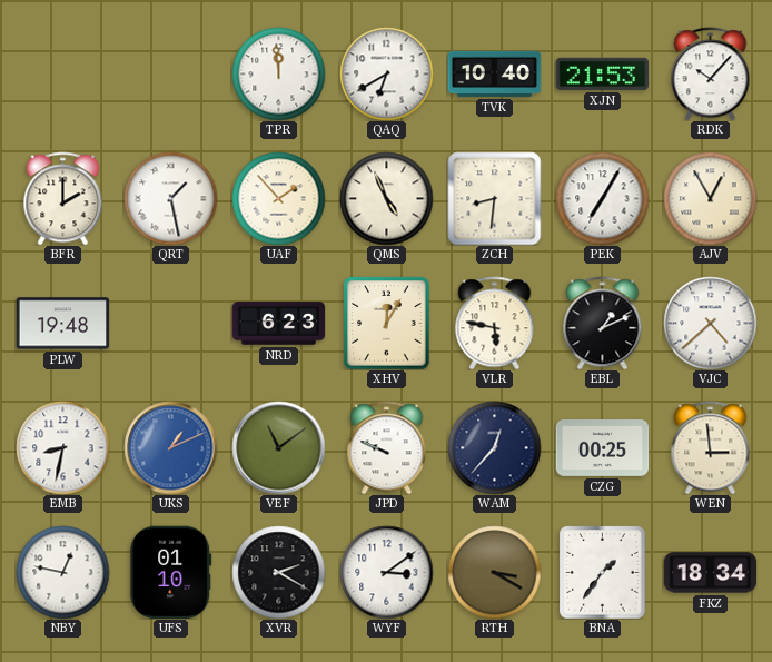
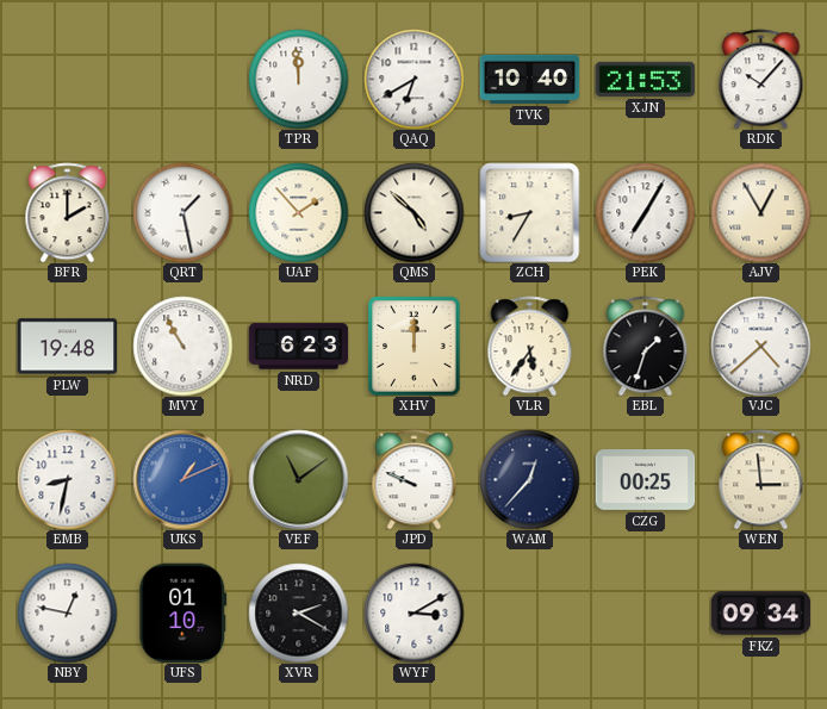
QMS: 4:56 -> 4:52 (413, 212)
ZCH: 8:31 -> 8:35 (529, 212)
MVY: none -> 10:55 (182, 346)
XHV: 12:05 -> 12:00 (415, 346)
VLR: 5:47 -> 5:36 (530, 346)
EBL: 1:11 -> 1:33 (646, 346)
WYF: 3:09 -> 3:10 (413, 612)
RTH: 3:20 -> none (494, 572)
BNA: 1:36 -> none (603, 572)
FKZ: 18:34 -> 09:34 (760, 614)
